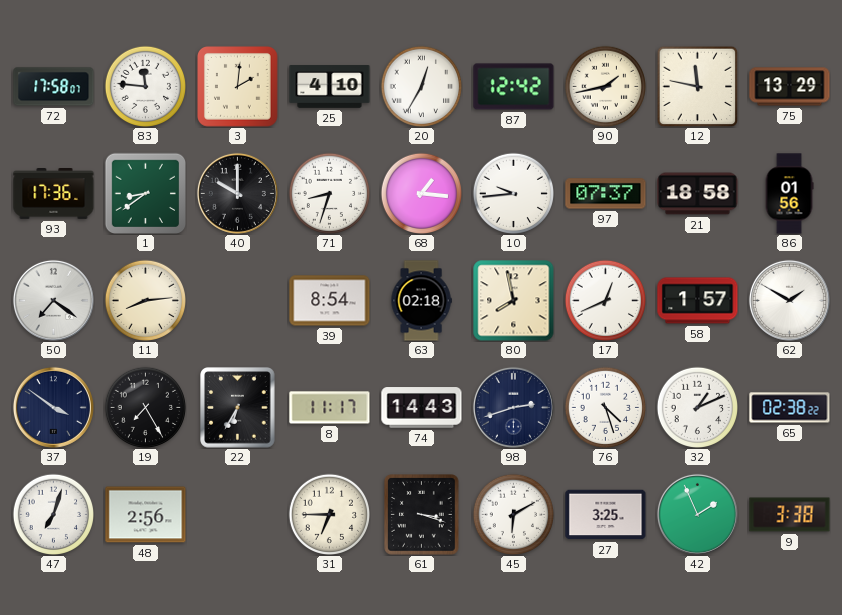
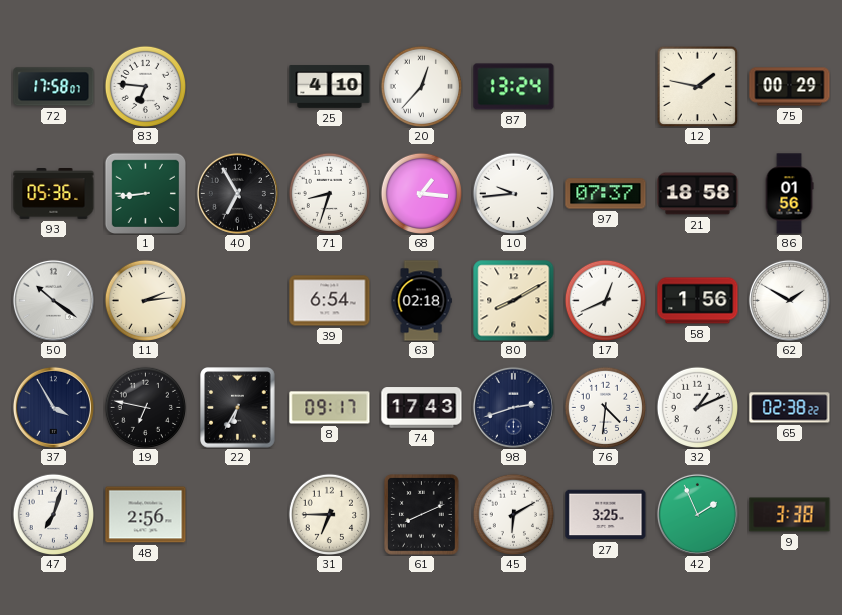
83: 11:46 -> 6:46 (145, 86)
3: 2:01 -> none (238, 87)
20: 12:35 -> 12:37 (421, 86)
87: 12:42 -> 13:24 (514, 87)
90: 1:43 -> none (605, 86)
12: 11:47 -> 1:47 (697, 86)
75: 13:29 -> 00:29 (790, 87)
93: 17:36 -> 05:36 (54, 194)
1: 8:39 -> 8:44 (145, 193)
40: 10:00 -> 6:55 (237, 193)
50: 7:21 -> 10:21 (53, 300)
11: 8:14 -> 2:14 (145, 300)
39: 8:54 -> 6:54 (330, 301)
80: 7:58 -> 8:10 (514, 301)
58: 1:57 -> 1:56 (698, 301)
37: 3:51 -> 3:55 (53, 407)
19: 7:25 -> 6:47 (145, 407)
8: 11:17 -> 09:17 (330, 408)
74: 14:43 -> 17:43 (422, 408)
76: 4:27 -> 4:31 (605, 407)
61: 3:18 -> 8:11 (422, 515)
